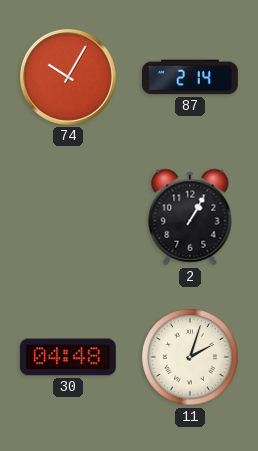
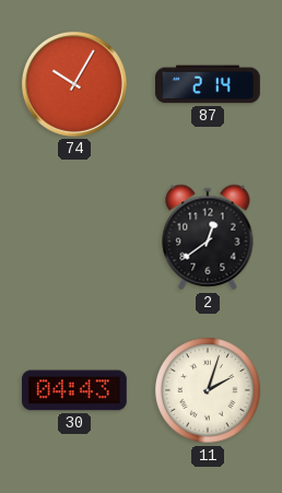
2: 1:05 -> 12:39 (208, 237)
30: 04:48 -> 04:43 (75, 390)
